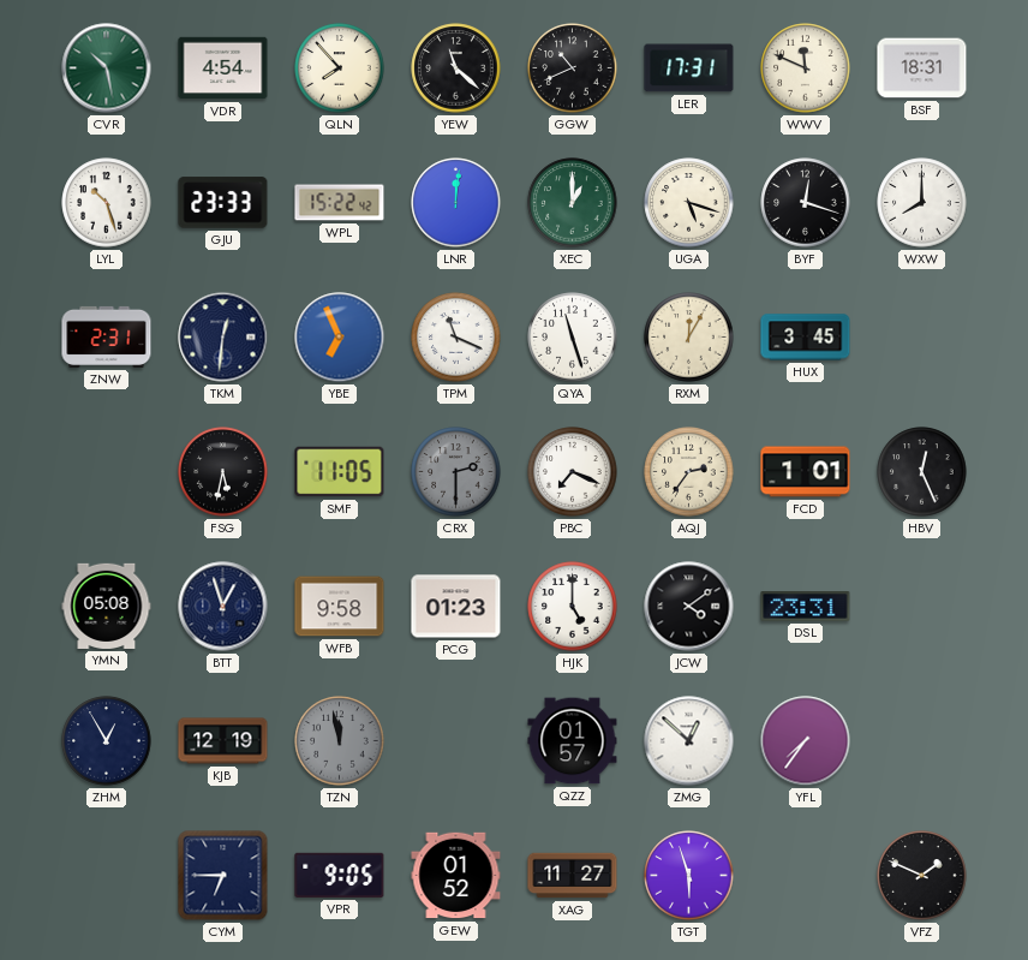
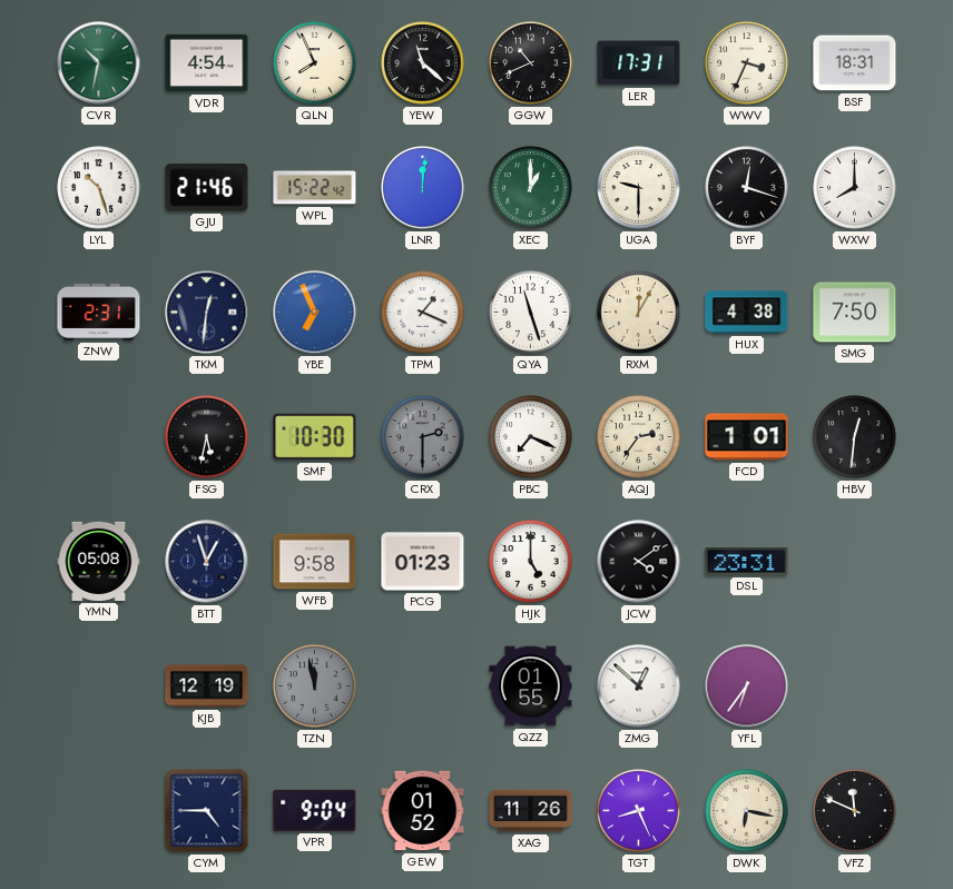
CVR: 10:28 -> 10:32 (99, 63)
QLN: 7:53 -> 7:56 (315, 63)
WWV: 11:49 -> 3:34 (747, 63)
GJU: 23:33 -> 21:46 (207, 188)
UGA: 5:18 -> 9:30 (639, 188)
TPM: 11:19 -> 1:19 (423, 313)
HUX: 3:45 -> 4:38 (747, 313)
SMG: none -> 7:50 (855, 313)
SMF: 11:05 -> 10:30 (315, 437)
HBV: 12:26 -> 12:31 (855, 437)
ZHM: 12:55 -> none (107, 741)
QZZ: 01:57 -> 01:55 (531, 686)
YFL: 7:36 -> 6:36 (747, 686)
CYM: 6:45 -> 4:45 (207, 811)
VPR: 9:05 -> 9:04 (315, 810)
XAG: 11:27 -> 11:26 (531, 811)
TGT: 5:57 -> 8:26 (639, 811)
DWK: none -> 6:17 (747, 811)
VFZ: 1:49 -> 11:49 (855, 811)
